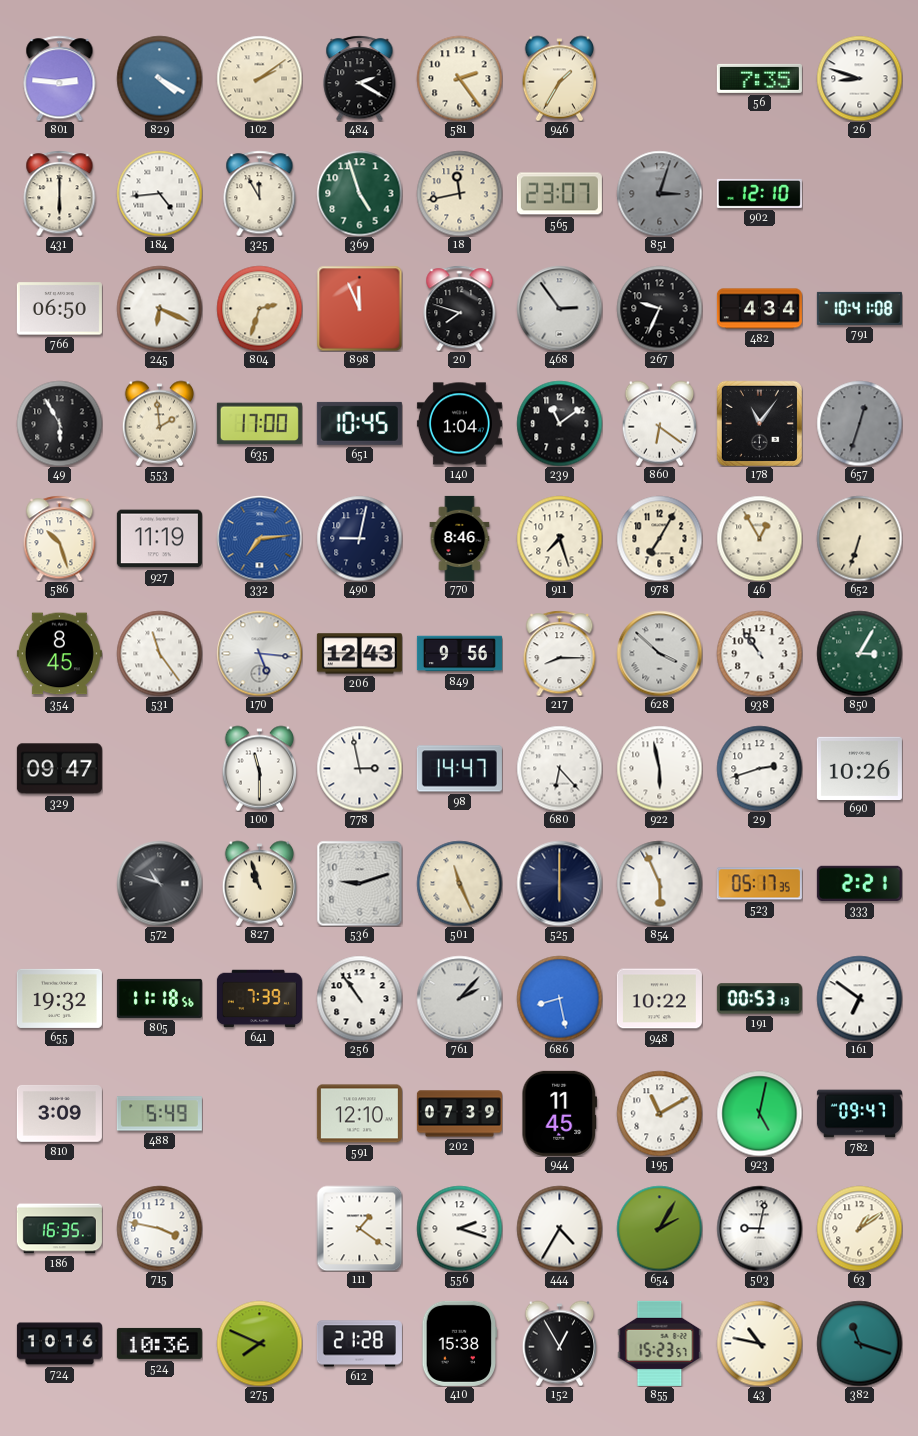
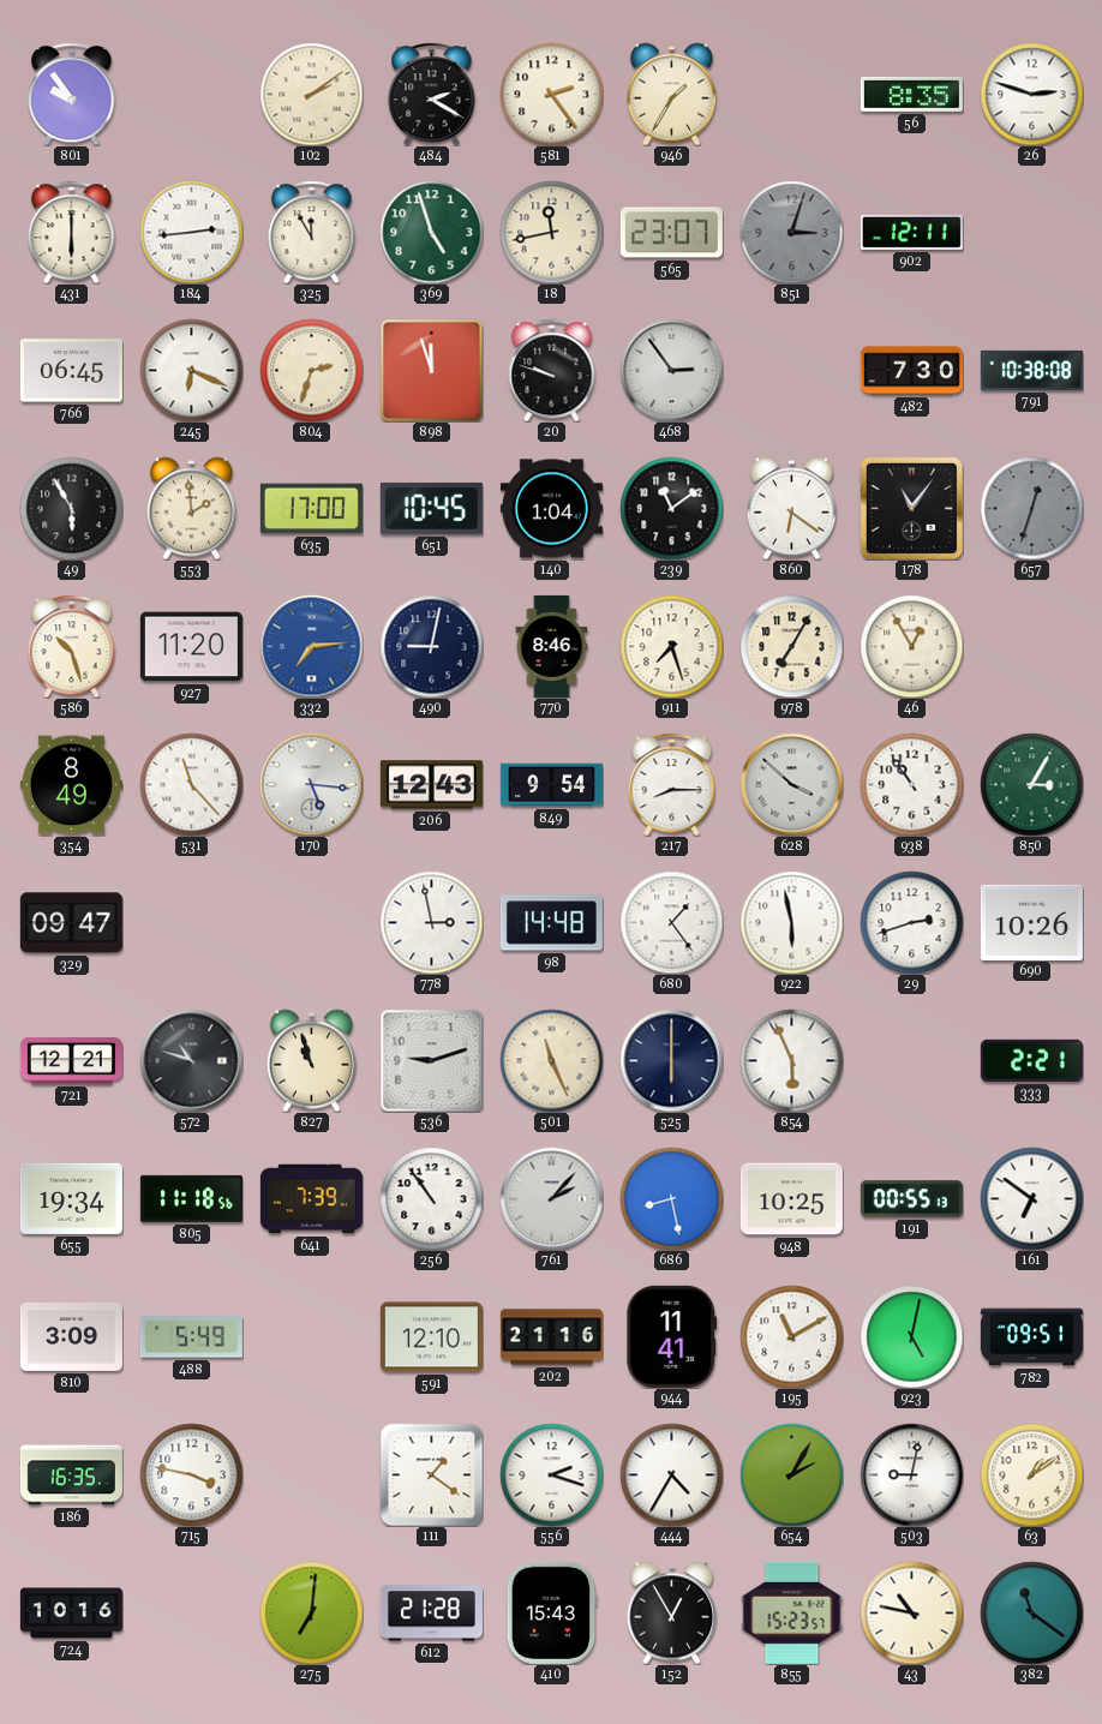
801: 2:46 -> 9:54 (72, 94)
829: 4:20 -> none (159, 78)
56: 7:35 -> 8:35 (911, 94)
26: 8:48 -> 2:48 (1031, 94)
184: 4:44 -> 2:44 (191, 232)
902: 12:10 -> 12:11 (911, 232)
766: 06:50 -> 06:45 (71, 371)
898: 11:56 -> 11:57 (431, 370)
20: 7:48 -> 9:48 (552, 370)
267: 9:34 -> none (659, 308)
482: 4:34 -> 7:30 (911, 371)
791: 10:41 -> 10:38 (1031, 370)
927: 11:19 -> 11:20 (191, 647)
652: 6:33 -> none (859, 538)
354: 8:45 -> 8:49 (71, 785)
531: 11:24 -> 11:23 (191, 784)
849: 9:56 -> 9:54 (551, 785)
100: 11:30 -> none (259, 768)
98: 14:47 -> 14:48 (551, 923)
680: 6:23 -> 1:24 (671, 922)
721: none -> 12:21 (71, 1061)
523: 05:17 -> none (759, 884)
655: 19:32 -> 19:34 (71, 1198)
948: 10:22 -> 10:25 (791, 1199)
191: 00:53 -> 00:55 (911, 1199)
202: 07:39 -> 21:16 (551, 1337)
944: 11:45 -> 11:41 (671, 1336)
782: 09:47 -> 09:51 (1031, 1337)
524: 10:36 -> none (159, 1343)
275: 7:49 -> 7:01 (311, 1612)
410: 15:38 -> 15:43 (552, 1612)
382: 11:18 -> 11:21 (1031, 1612)
